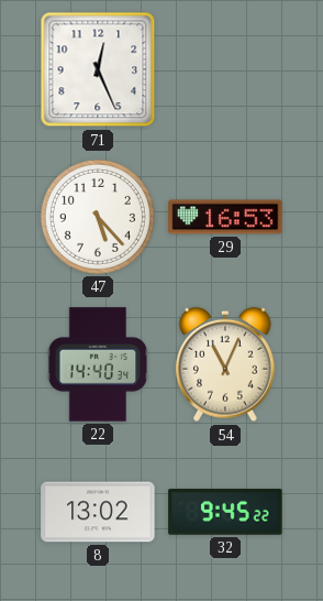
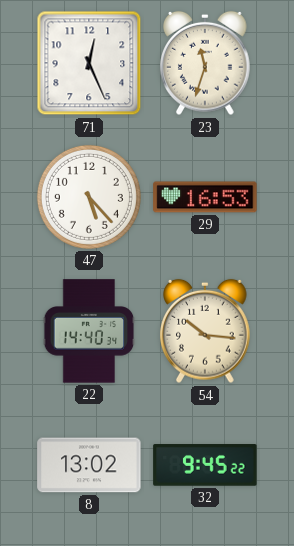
23: none -> 11:33 (205, 63)
54: 11:04 -> 10:16 (205, 331)
